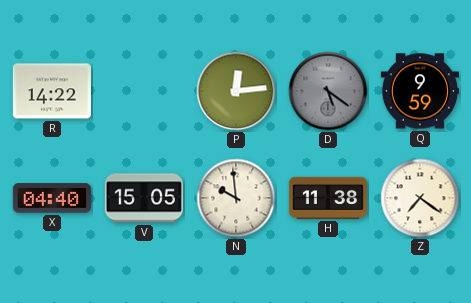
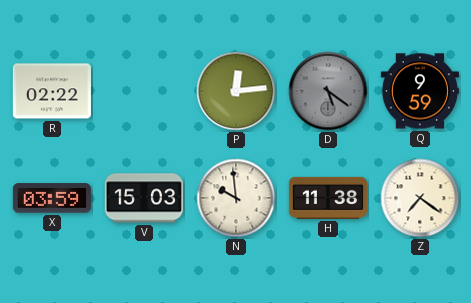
R: 14:22 -> 02:22 (52, 91)
X: 04:40 -> 03:59 (52, 198)
V: 15:05 -> 15:03 (144, 198)
